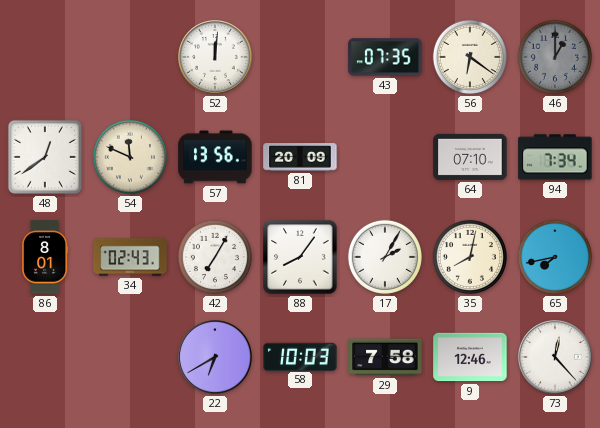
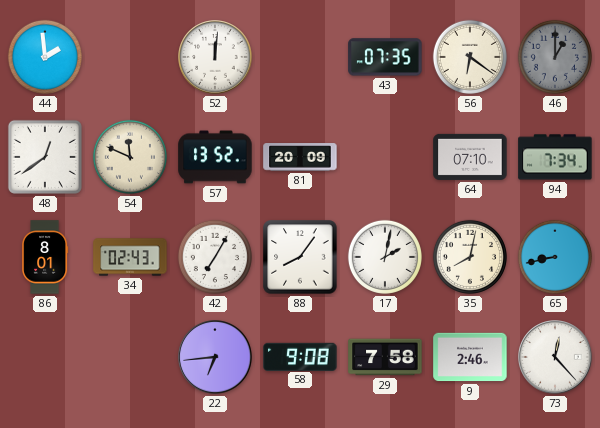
44: none -> 1:59 (45, 57)
57: 13:56 -> 13:52 (215, 157)
17: 2:05 -> 2:02 (385, 257)
65: 7:43 -> 8:43 (555, 257)
22: 6:40 -> 6:44 (215, 357)
58: 10:03 -> 9:08 (300, 356)
9: 12:46 -> 2:46 (470, 357)
